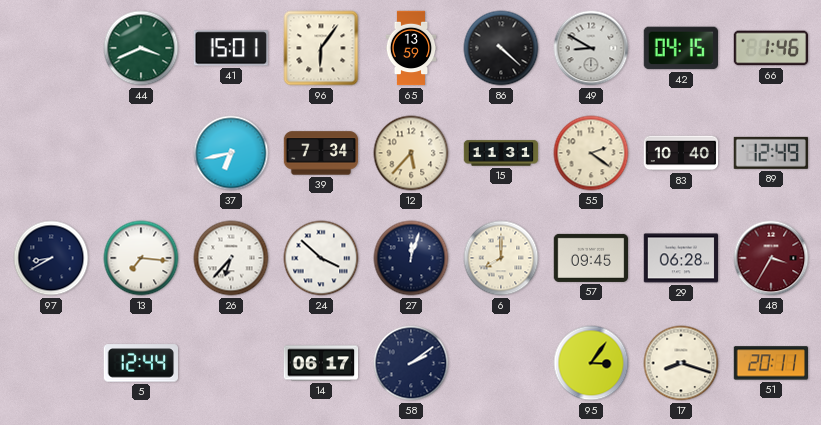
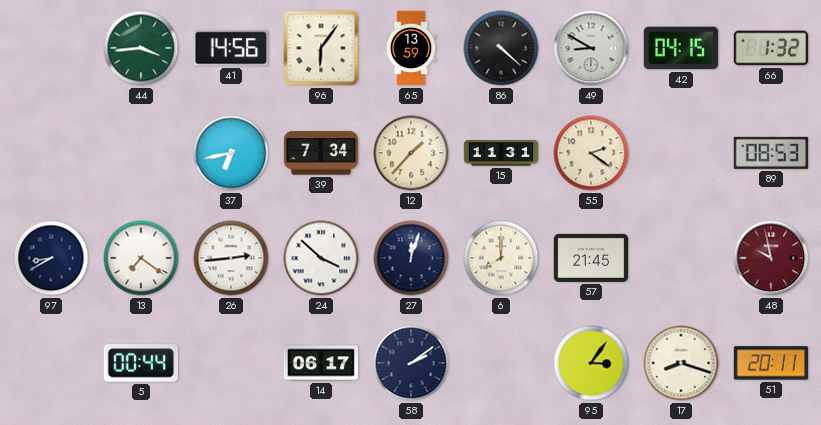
44: 3:41 -> 3:44 (141, 48)
41: 15:01 -> 14:56 (230, 48)
66: 1:46 -> 1:32 (771, 48)
12: 5:37 -> 1:37 (411, 153)
83: 10:40 -> none (681, 153)
89: 12:49 -> 08:53 (771, 153)
13: 7:16 -> 7:21 (141, 258)
26: 6:37 -> 2:44 (231, 258)
57: 09:45 -> 21:45 (591, 258)
29: 06:28 -> none (681, 258)
48: 3:35 -> 9:58 (771, 258)
5: 12:44 -> 00:44 (140, 363)
